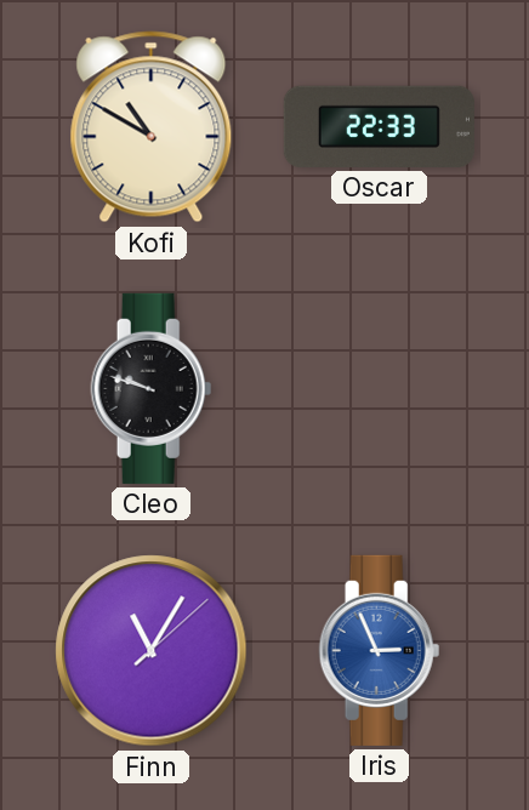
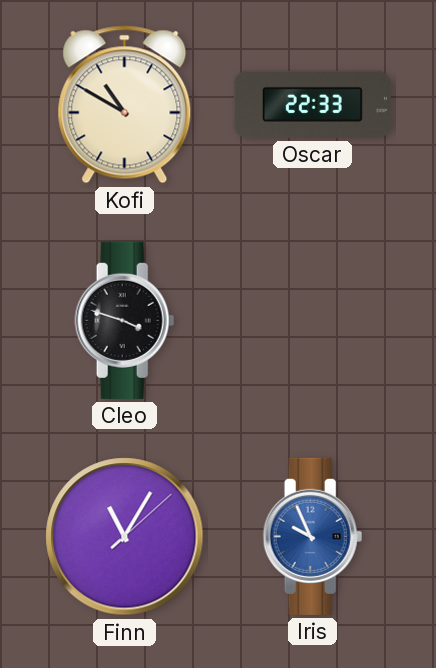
Cleo: 9:48 -> 3:48 (125, 320)
Iris: 2:56 -> 9:56 (313, 536)
